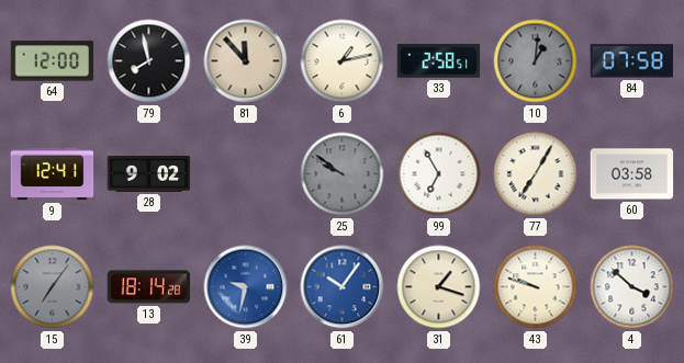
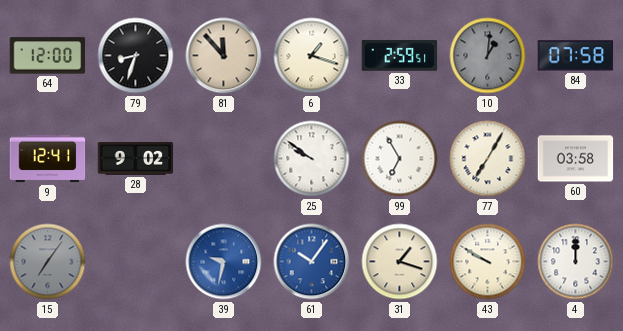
79: 7:58 -> 8:33 (136, 56)
6: 1:13 -> 1:18 (312, 56)
33: 2:58 -> 2:59 (400, 56)
25 dial: grey -> white (312, 159)
13: 18:14 -> none (149, 287)
43: 9:48 -> 9:50 (488, 262)
4: 3:52 -> 12:00 (576, 262)
